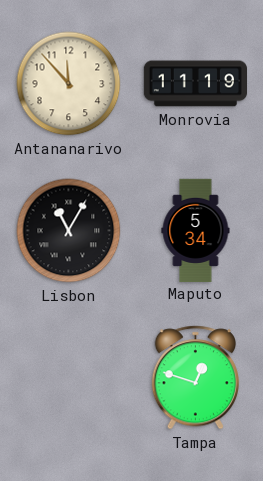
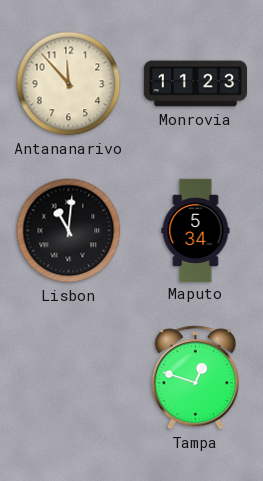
Monrovia: 11:19 -> 11:23 (195, 84)
Lisbon: 11:05 -> 11:01 (69, 231)
